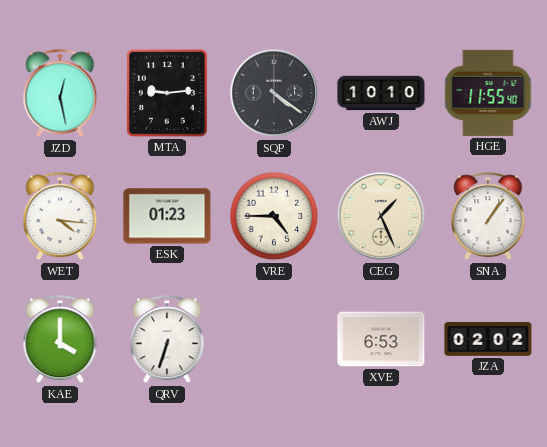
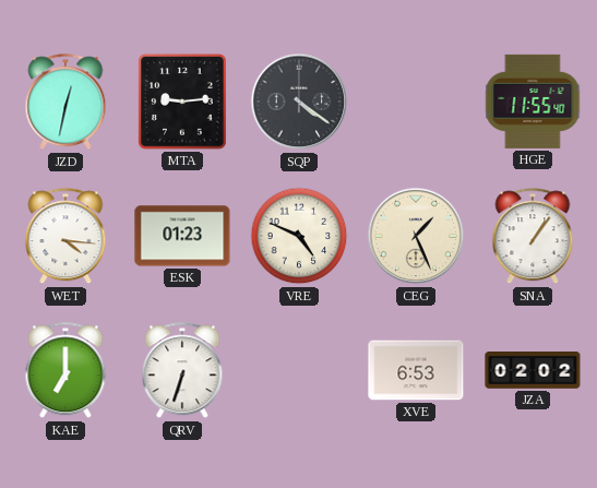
JZD: 12:28 -> 12:32 (65, 103)
AWJ: 10:10 -> none (381, 93)
VRE: 4:45 -> 4:49 (299, 236)
KAE: 4:00 -> 7:00 (65, 371)
